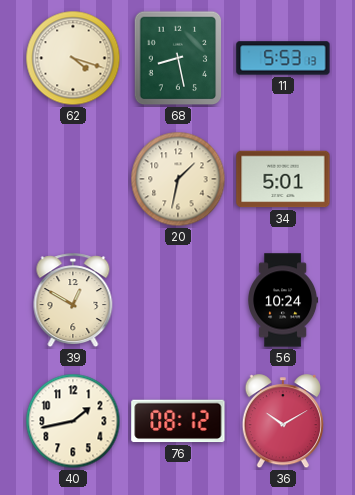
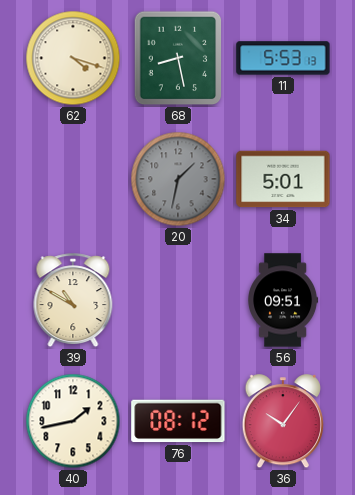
20 dial: cream -> grey (178, 179)
39: 12:50 -> 10:50 (73, 301)
56: 10:24 -> 09:51 (284, 300)
36: 10:10 -> 10:06 (283, 422)
